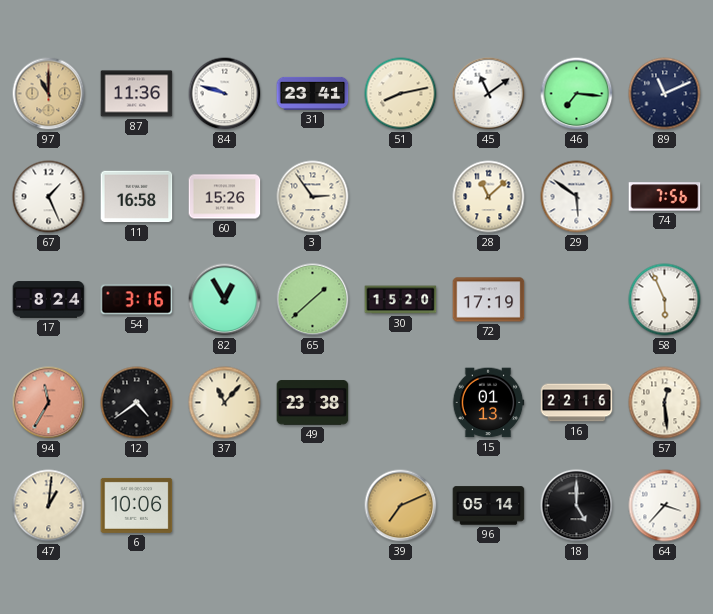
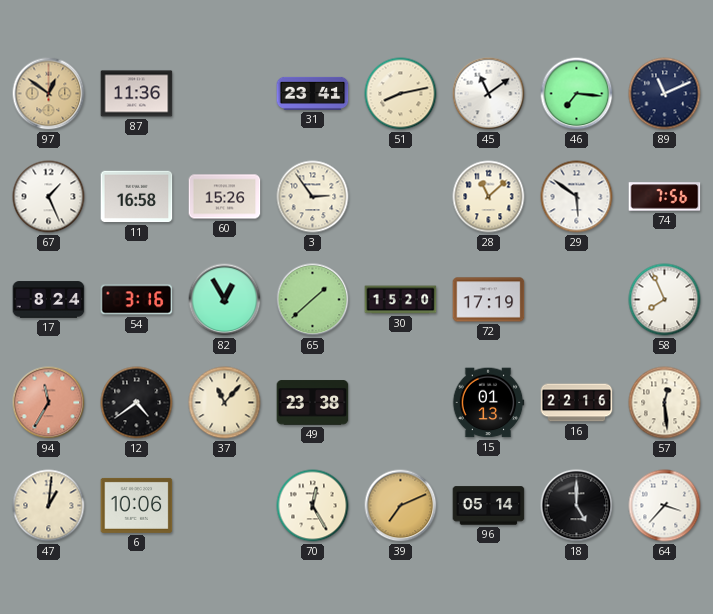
97: 11:00 -> 12:51 (49, 94)
84: 9:48 -> none (225, 94)
58: 5:56 -> 7:56 (665, 300)
70: none -> 12:25 (313, 506)
